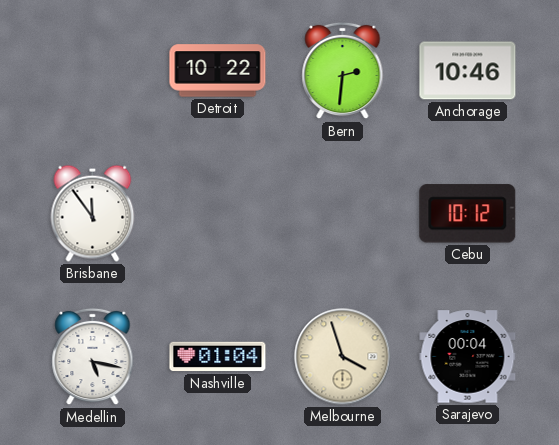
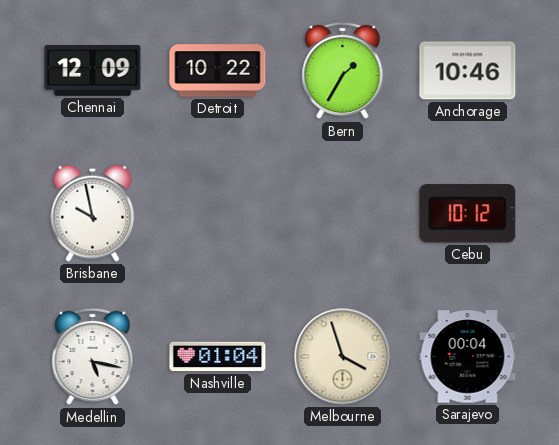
Chennai: none -> 12:09 (93, 71)
Bern: 2:31 -> 1:35 (343, 71)
Brisbane: 11:54 -> 9:58 (93, 213)
